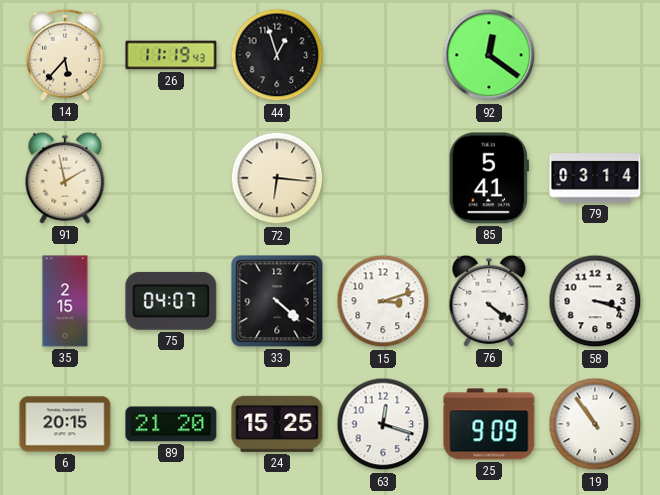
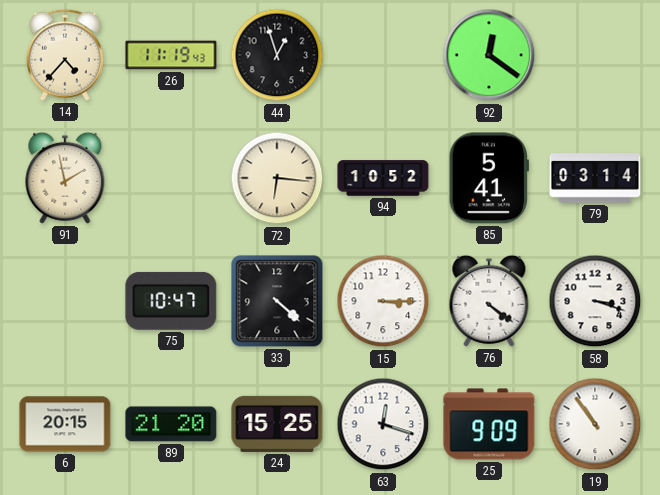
14: 5:37 -> 4:37 (65, 55)
94: none -> 10:52 (383, 178)
35: 2:15 -> none (65, 301)
75: 04:07 -> 10:47 (171, 301)
15: 3:12 -> 3:15 (383, 301)
